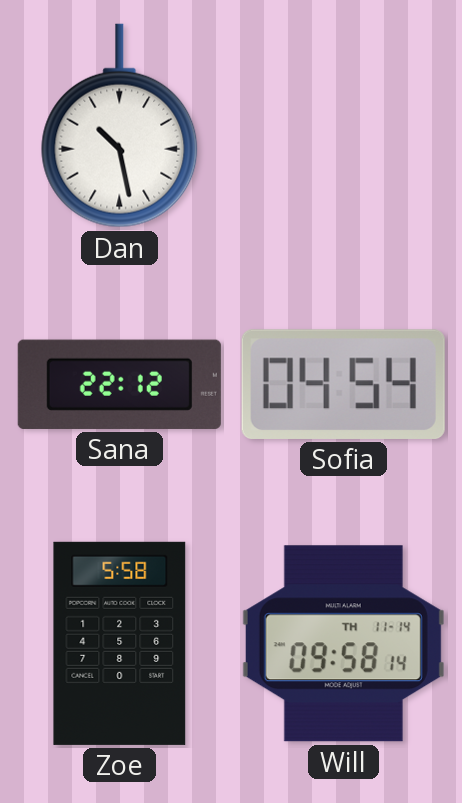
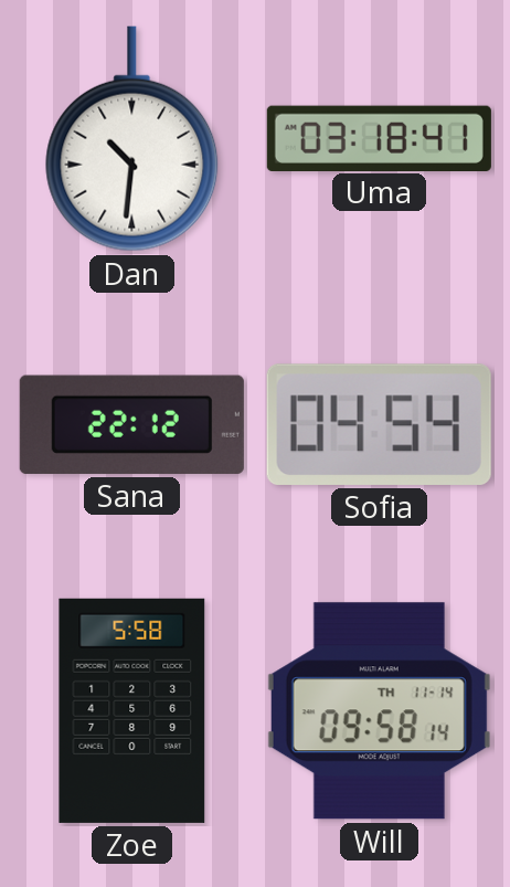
Dan: 10:28 -> 10:31 (132, 139)
Uma: none -> 03:18 (379, 138)
